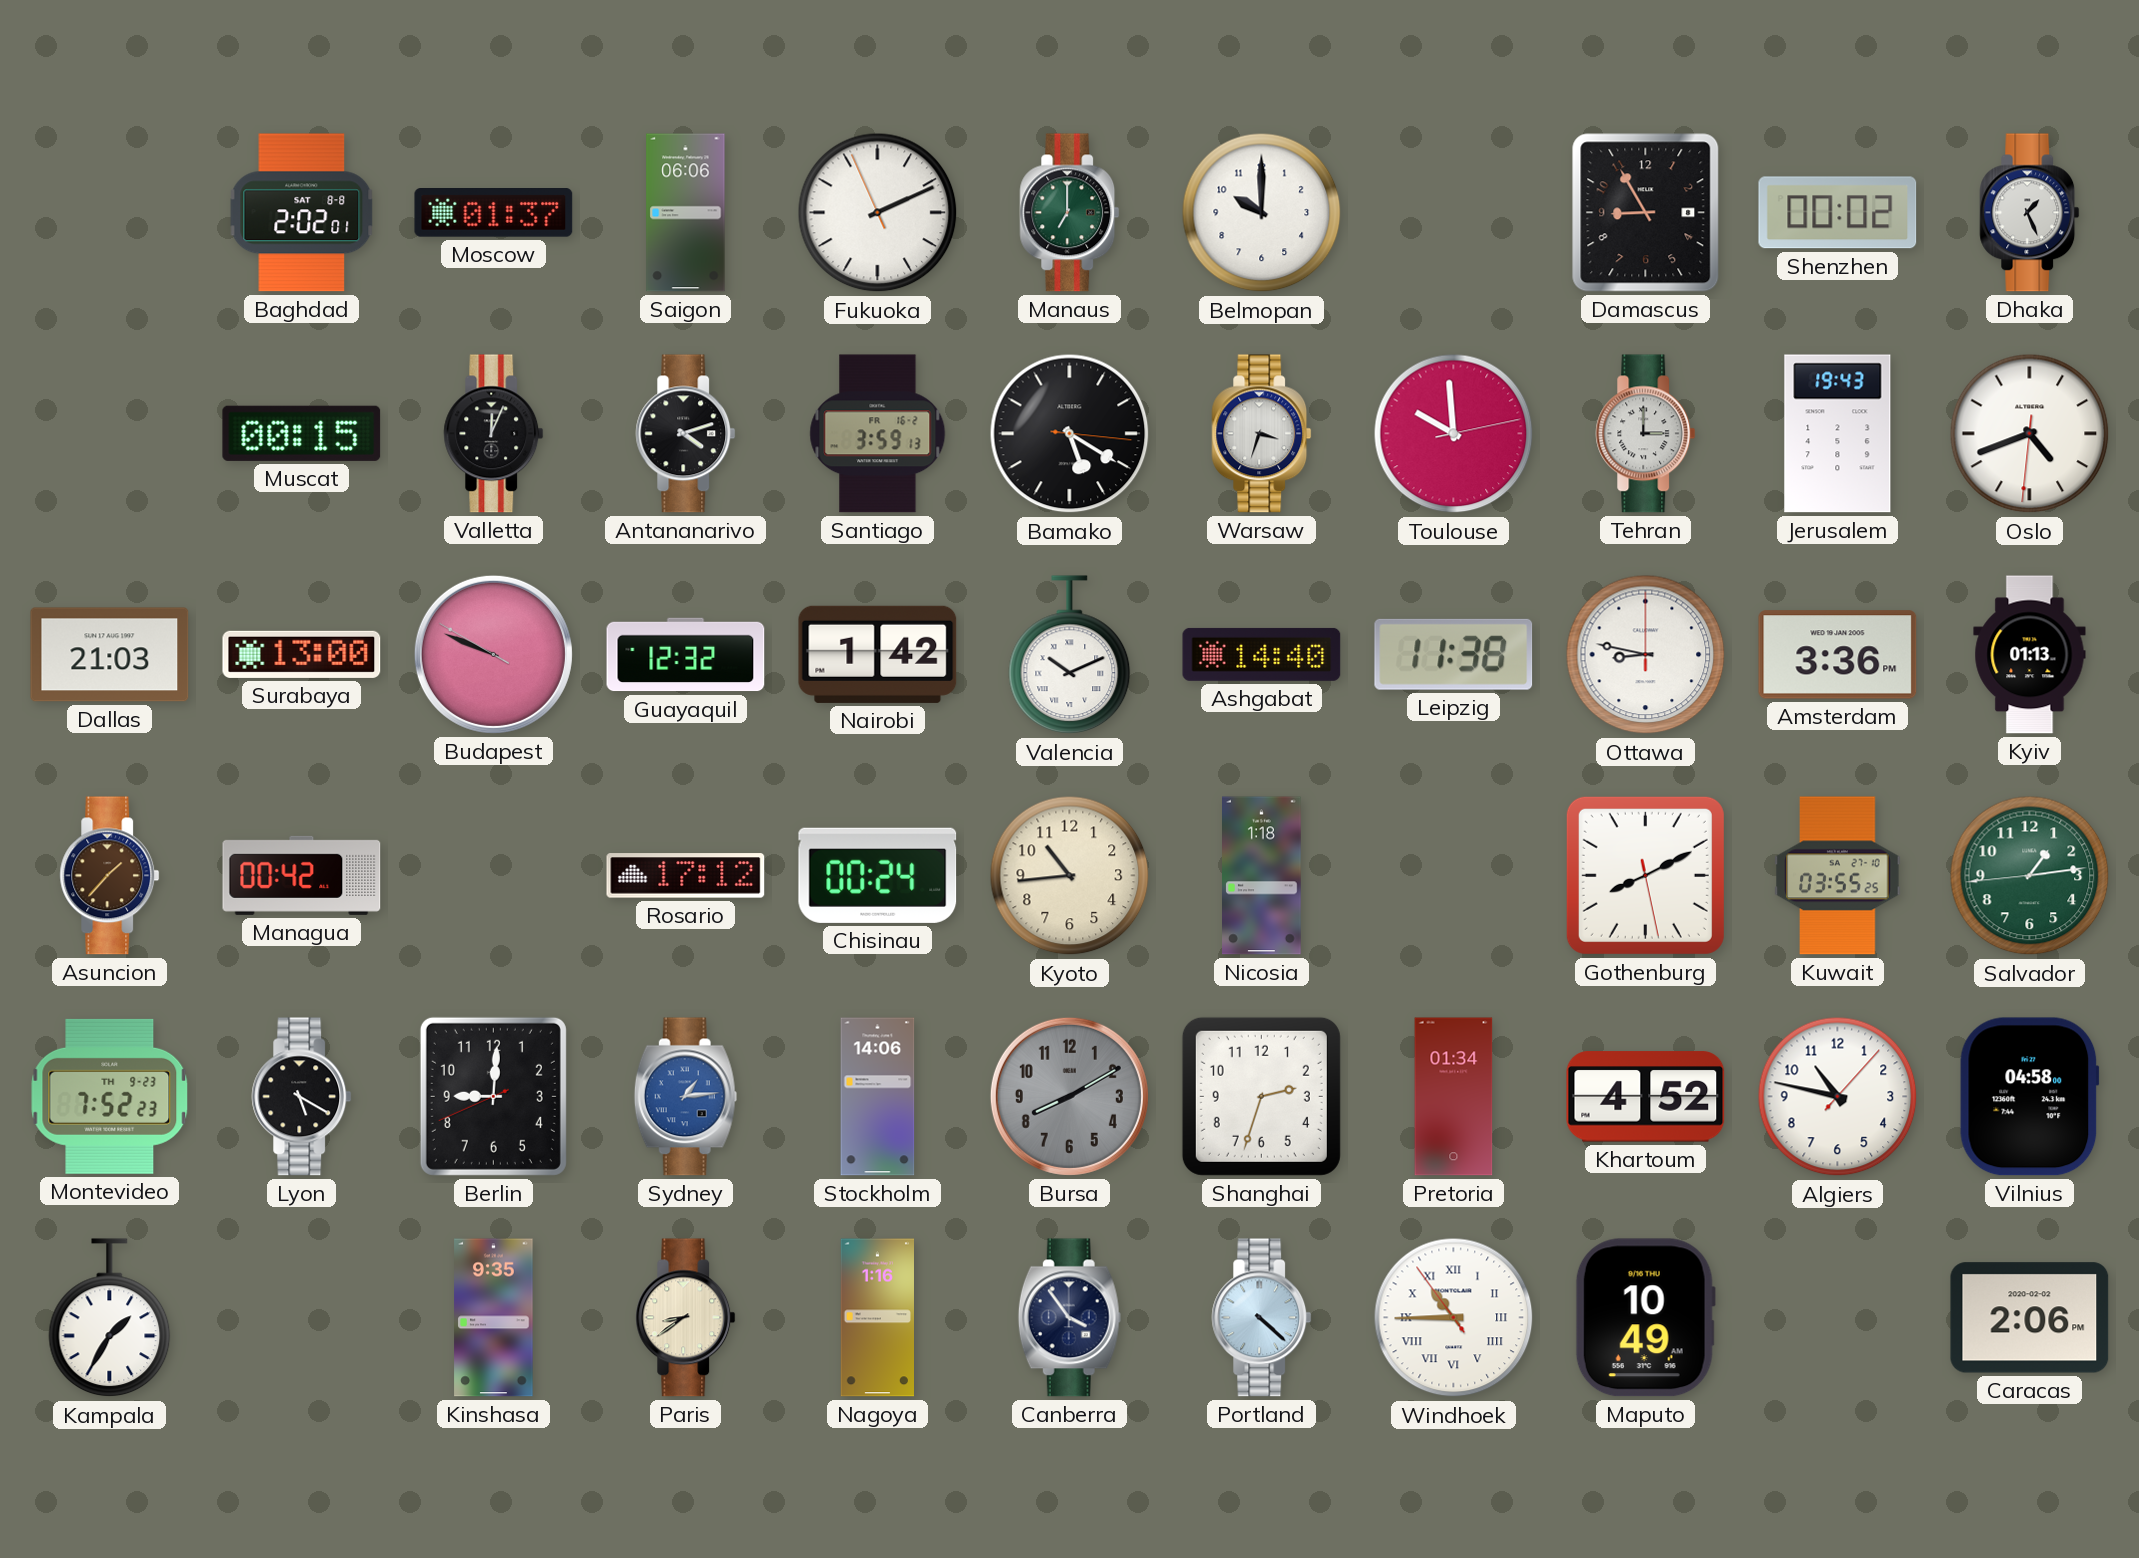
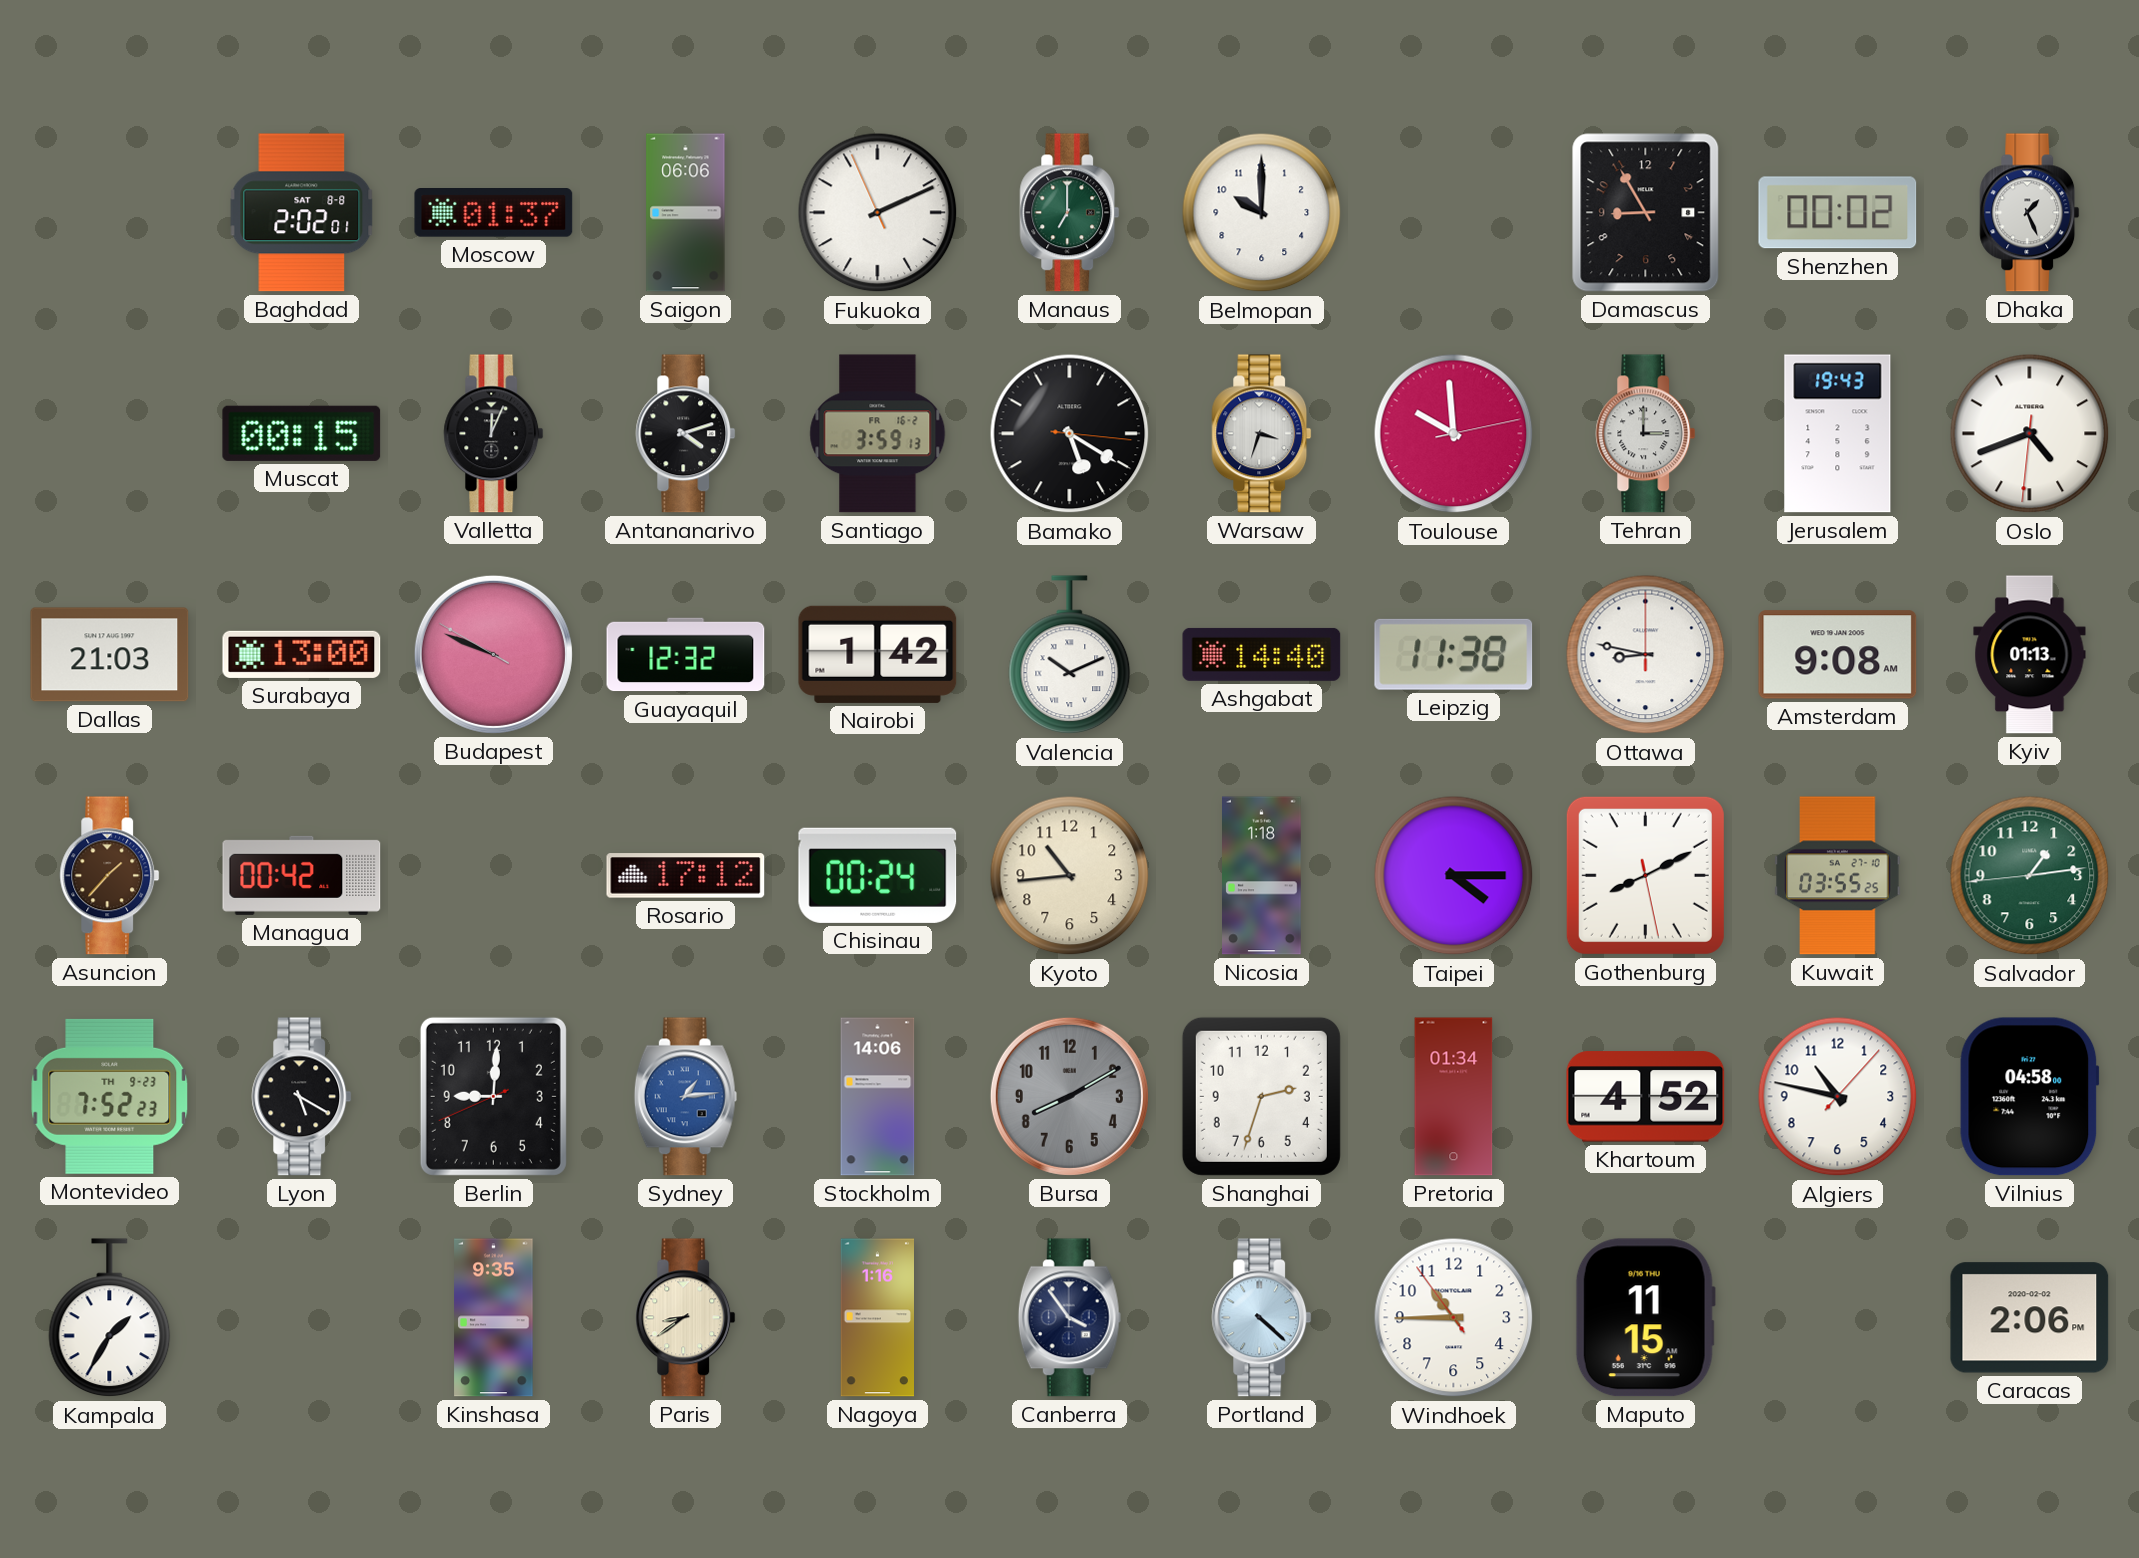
Amsterdam: 3:36 -> 9:08 (1838, 655)
Taipei: none -> 4:15 (1454, 876)
Windhoek numerals: Roman -> Arabic (1454, 1318)
Maputo: 10:49 -> 11:15 (1645, 1318)
